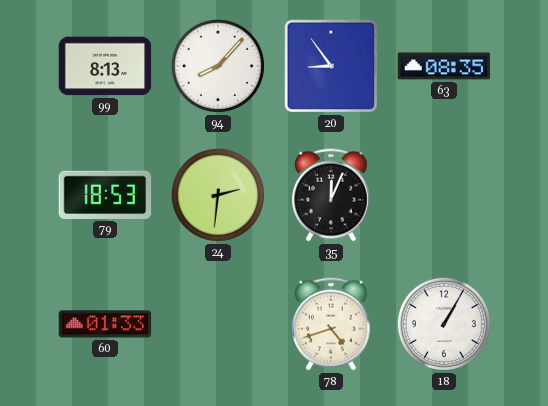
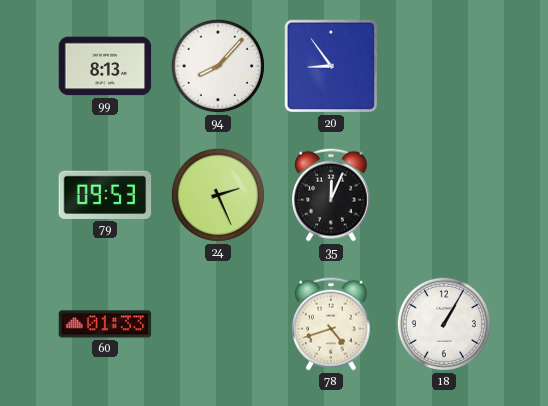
63: 08:35 -> none (444, 66)
79: 18:53 -> 09:53 (105, 195)
24: 2:31 -> 2:26 (218, 195)
